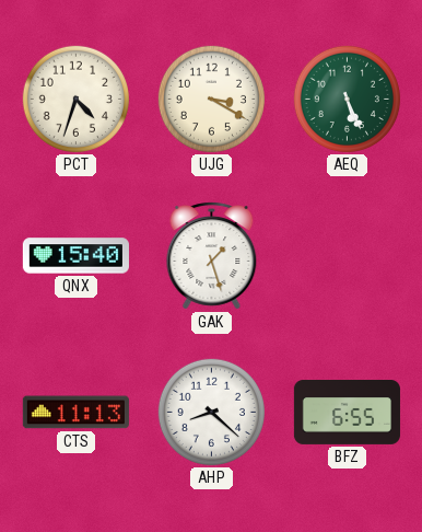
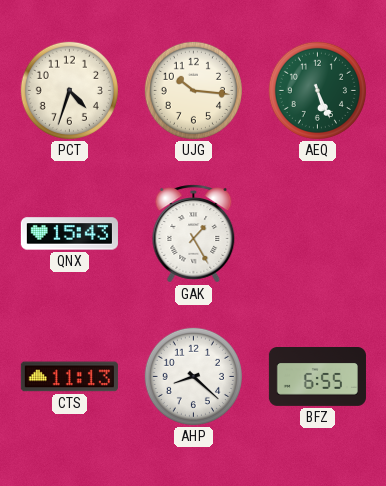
UJG: 3:20 -> 10:16 (193, 90)
QNX: 15:40 -> 15:43 (69, 234)
GAK: 1:27 -> 1:25 (194, 234)
